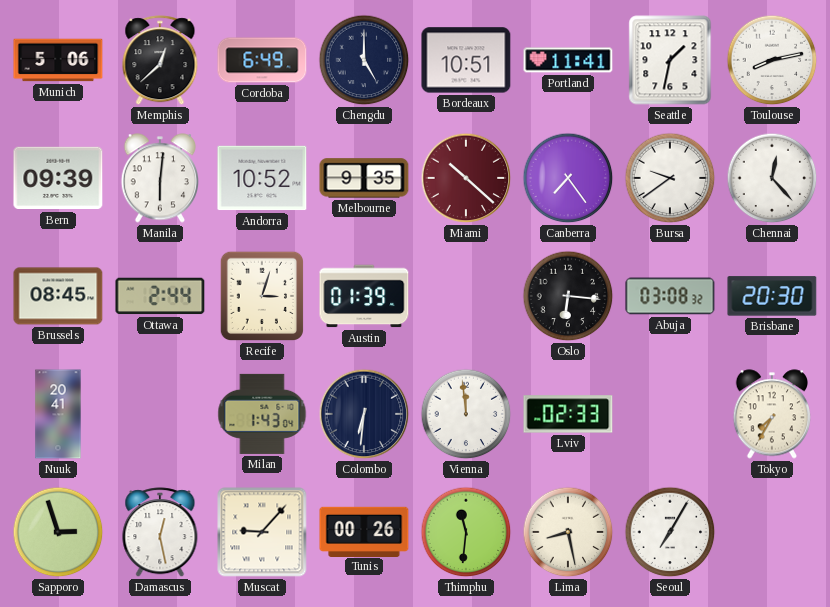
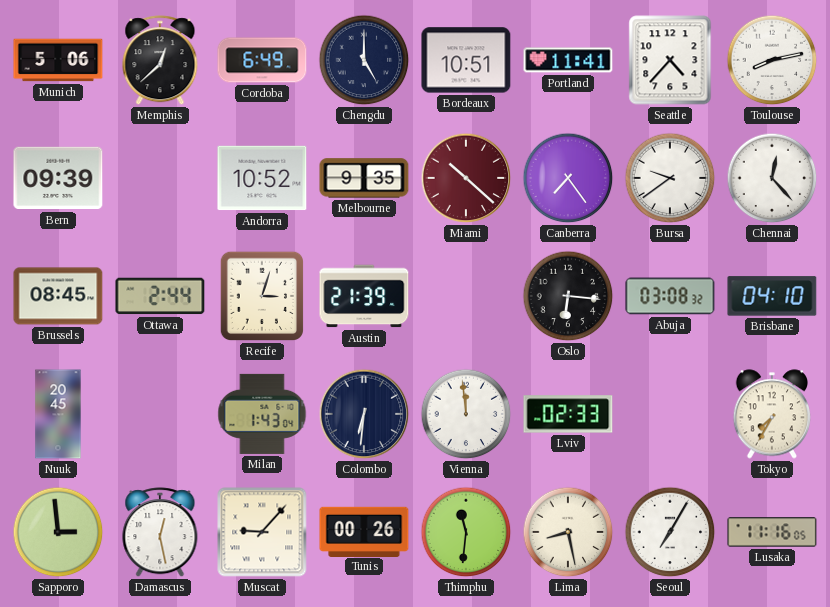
Seattle: 1:32 -> 4:37 (670, 60)
Manila: 6:01 -> none (159, 178)
Austin: 01:39 -> 21:39 (364, 296)
Brisbane: 20:30 -> 04:10 (772, 296)
Nuuk: 20:41 -> 20:45 (58, 414)
Sapporo: 2:57 -> 2:59 (58, 532)
Lusaka: none -> 11:16 (772, 532)
